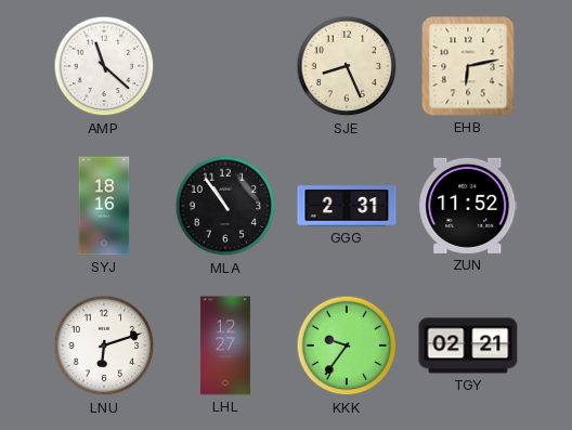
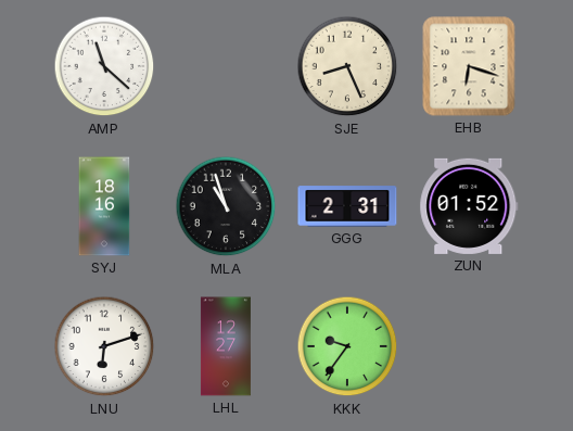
EHB: 6:13 -> 6:18 (469, 66)
MLA: 10:54 -> 10:57 (226, 206)
ZUN: 11:52 -> 01:52 (469, 206)
TGY: 02:21 -> none (468, 346)
